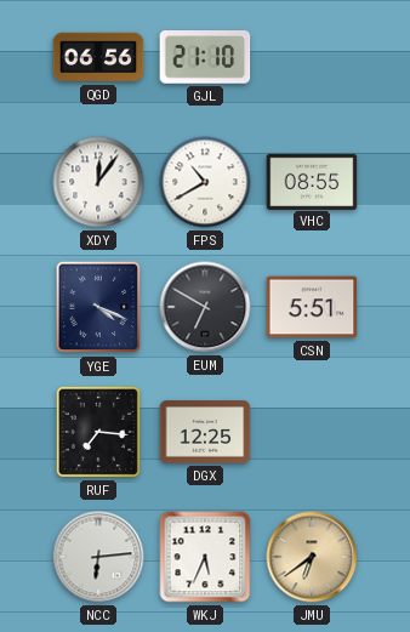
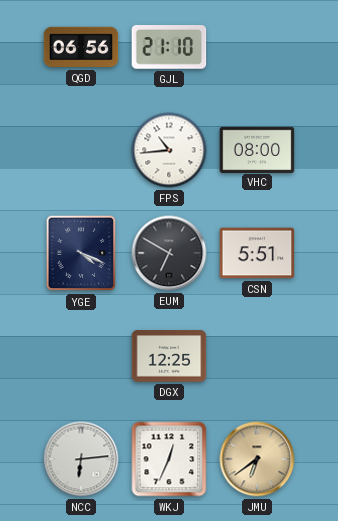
XDY: 12:06 -> none (98, 182)
FPS: 10:40 -> 10:44 (169, 150)
VHC: 08:55 -> 08:00 (257, 149)
RUF: 7:16 -> none (98, 432)
WKJ: 5:34 -> 12:34 (169, 459)
